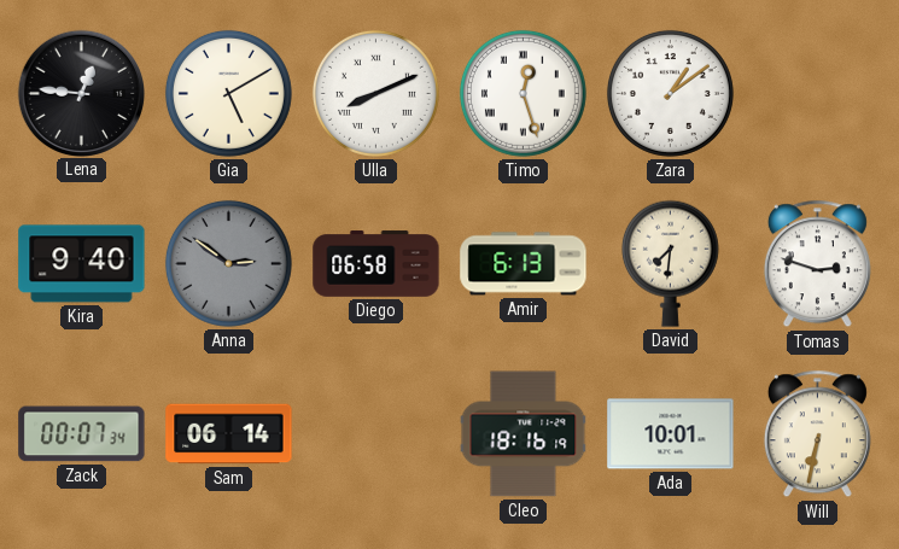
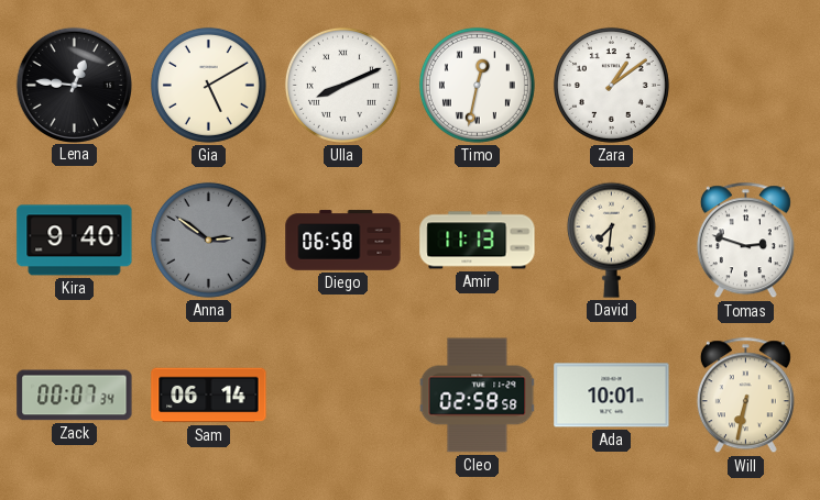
Timo: 12:27 -> 12:32 (477, 85)
Amir: 6:13 -> 11:13 (478, 241)
Cleo: 18:16 -> 02:58 (478, 396)
